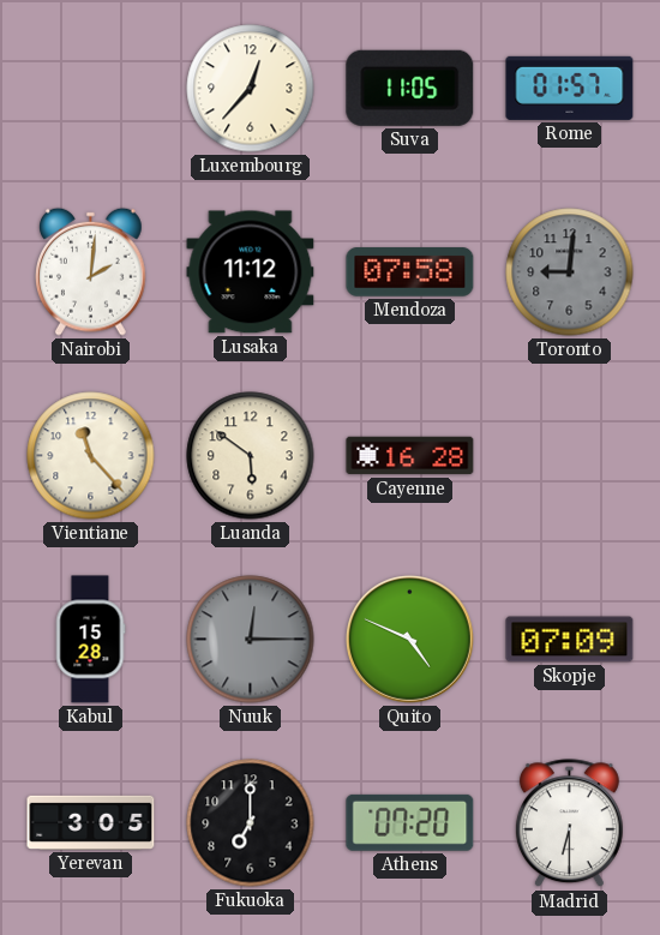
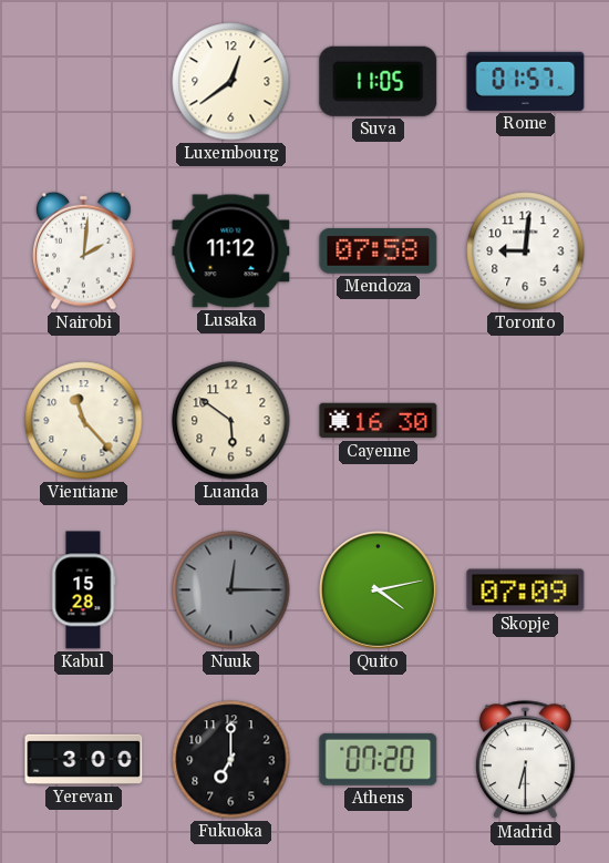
Luxembourg: 12:37 -> 12:39 (231, 82)
Toronto dial: grey -> white (526, 251)
Cayenne: 16:28 -> 16:30 (379, 421)
Quito: 4:49 -> 4:13 (378, 589)
Yerevan: 3:05 -> 3:00 (84, 759)
